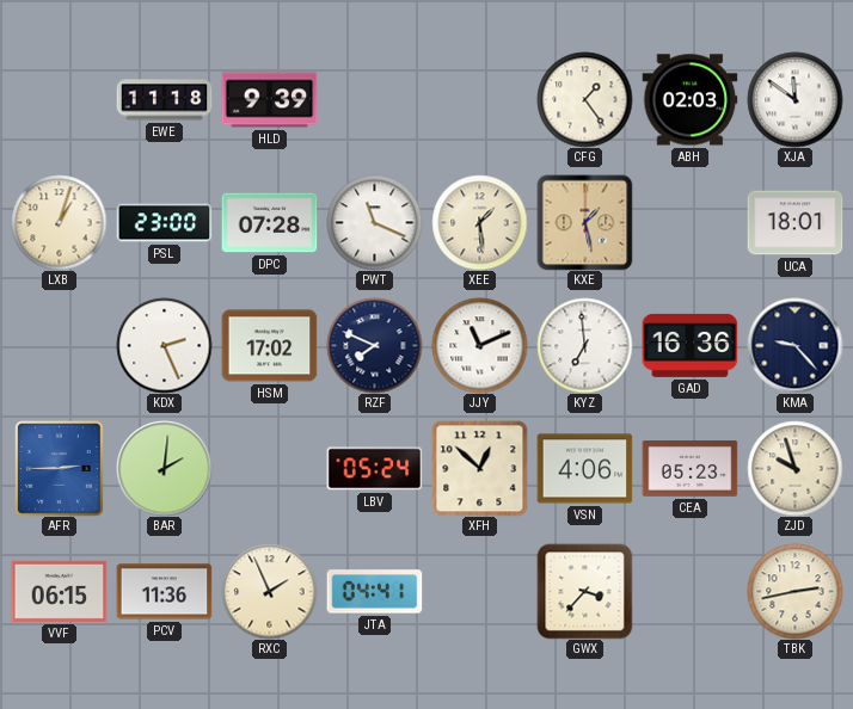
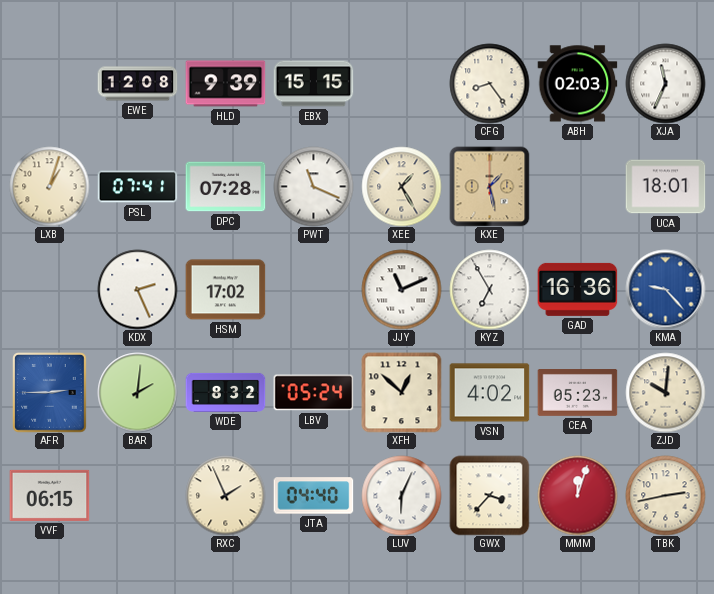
EWE: 11:18 -> 12:08 (137, 84)
EBX: none -> 15:15 (313, 84)
CFG: 1:24 -> 8:24 (489, 83)
XJA: 11:51 -> 11:34 (665, 83)
PSL: 23:00 -> 07:41 (137, 187)
XEE: 1:29 -> 1:25 (401, 186)
RZF: 7:49 -> none (374, 345)
KYZ: 6:59 -> 6:55 (489, 289)
KMA dial: navy -> blue (665, 289)
WDE: none -> 8:32 (225, 392)
VSN: 4:06 -> 4:02 (489, 393)
ZJD: 9:57 -> 10:01 (665, 392)
PCV: 11:36 -> none (164, 592)
JTA: 04:41 -> 04:40 (313, 496)
LUV: none -> 6:04 (401, 495)
MMM: none -> 12:03 (577, 495)
